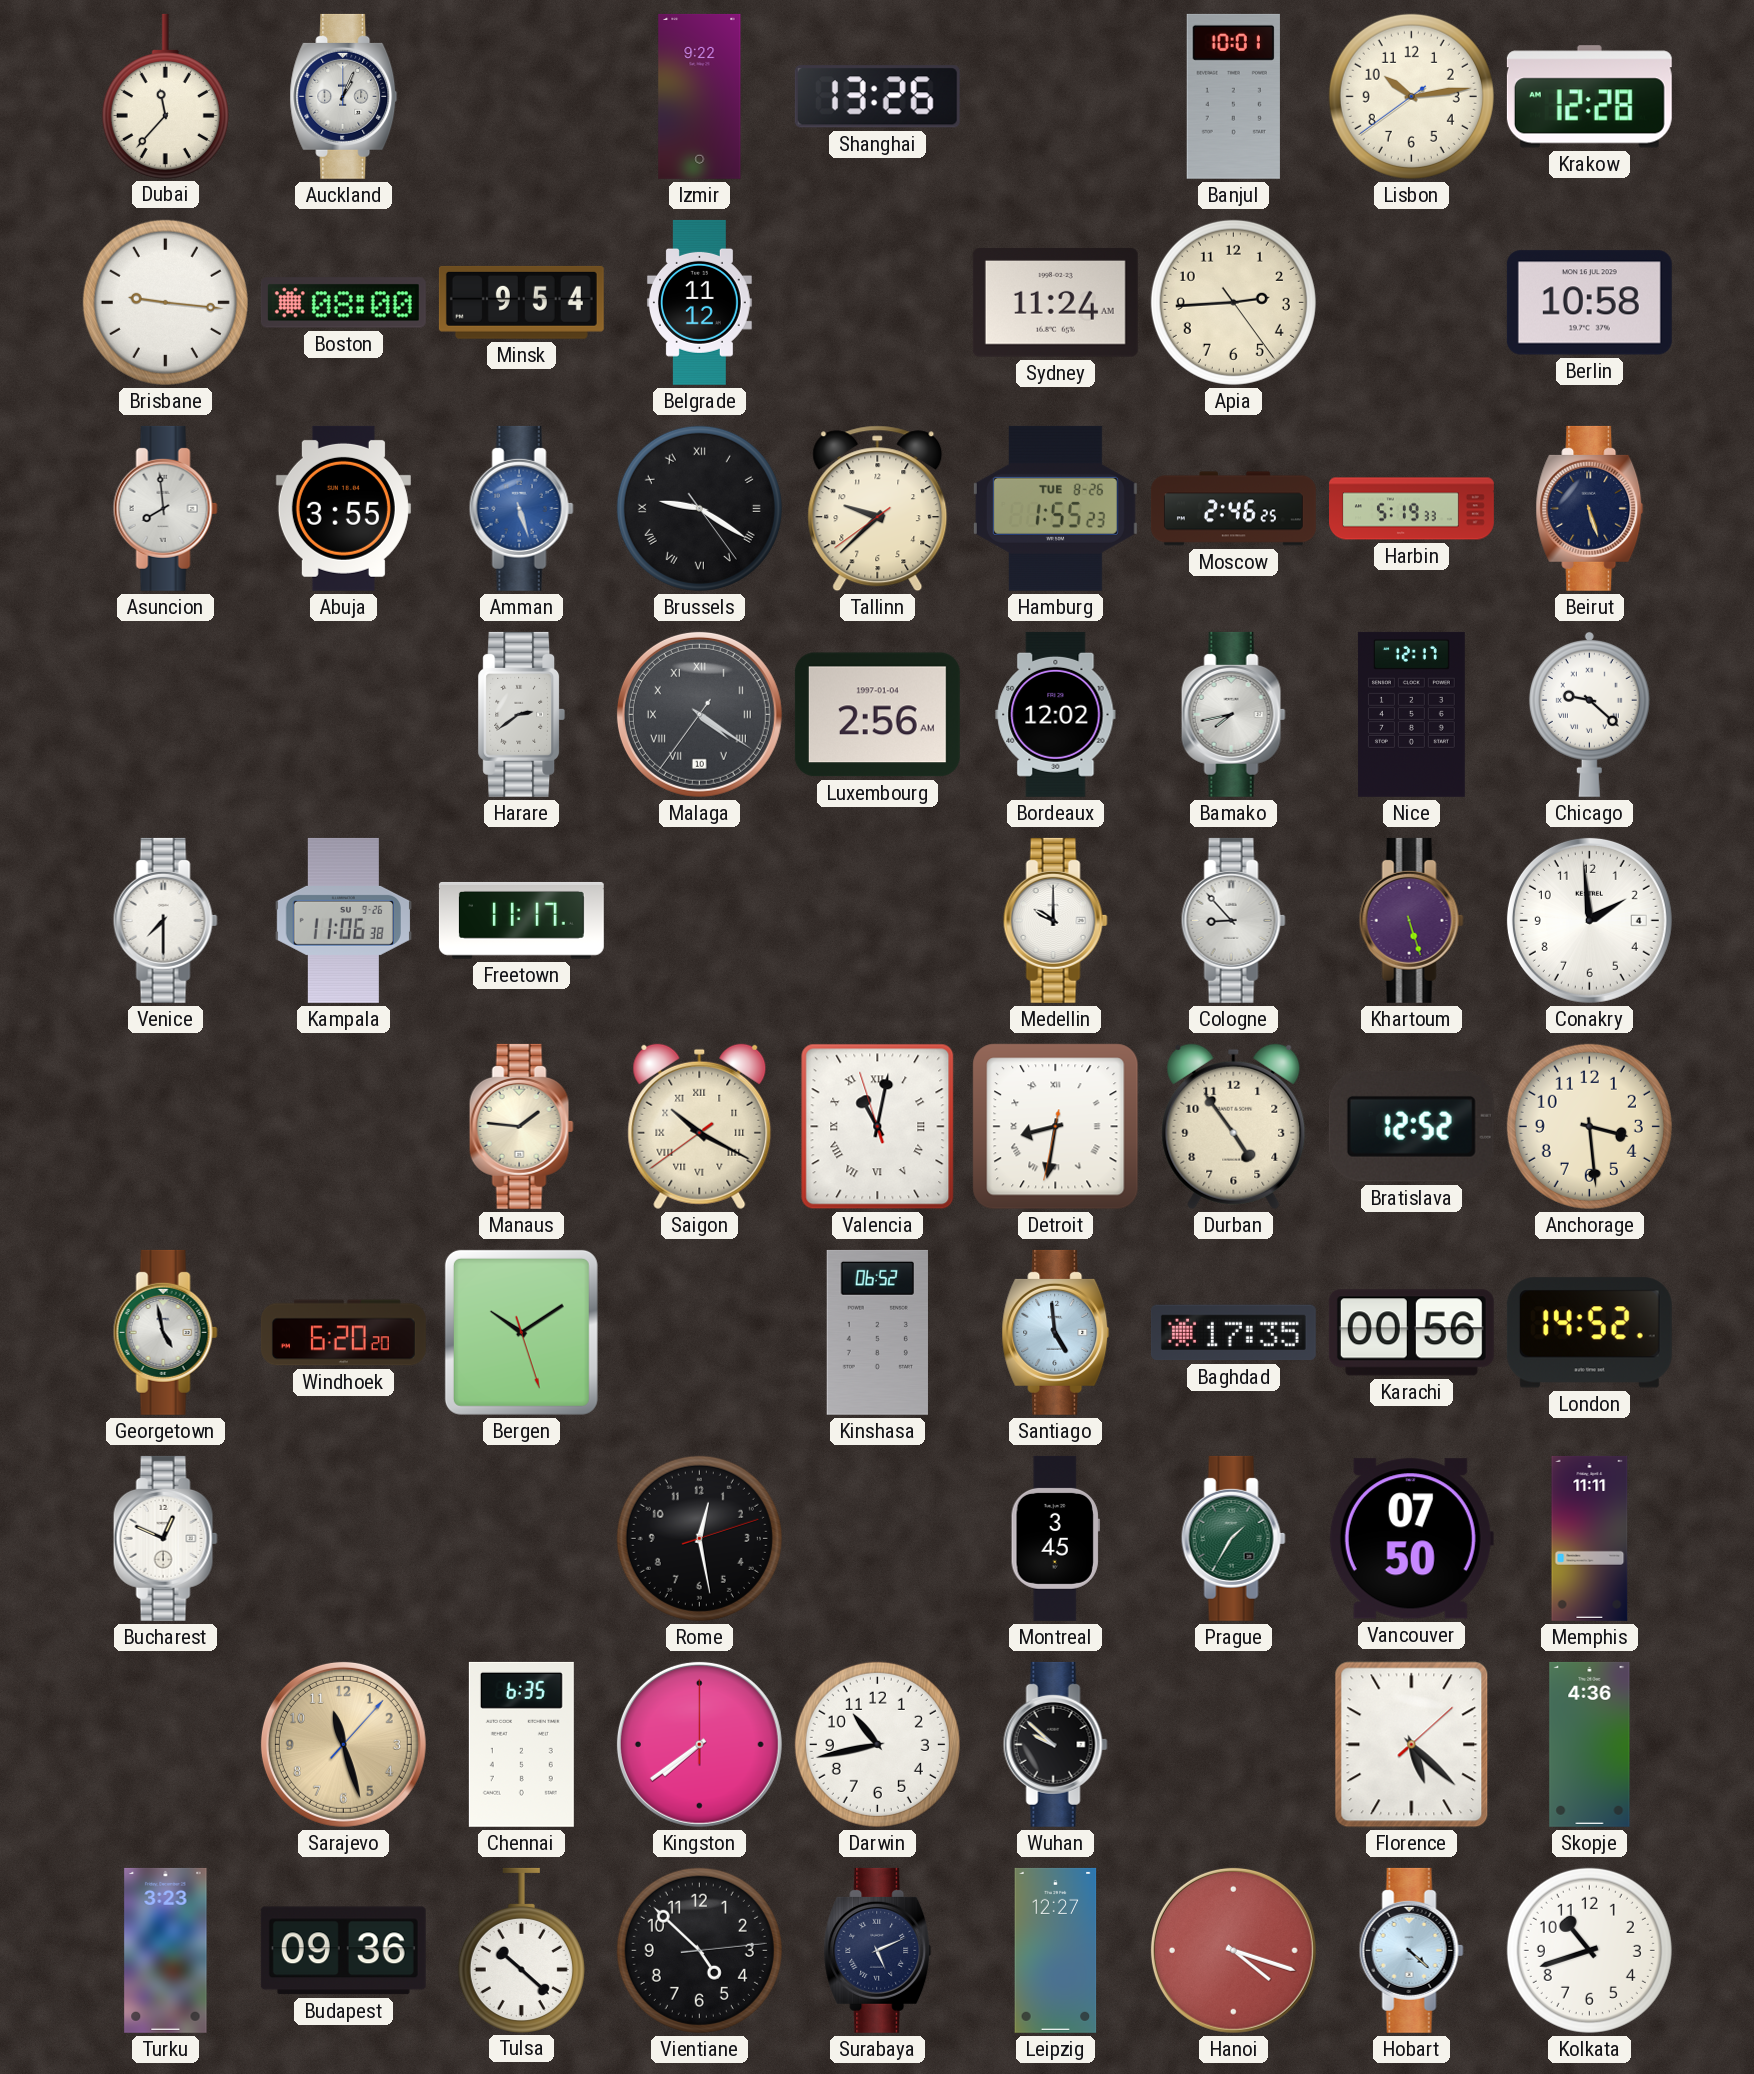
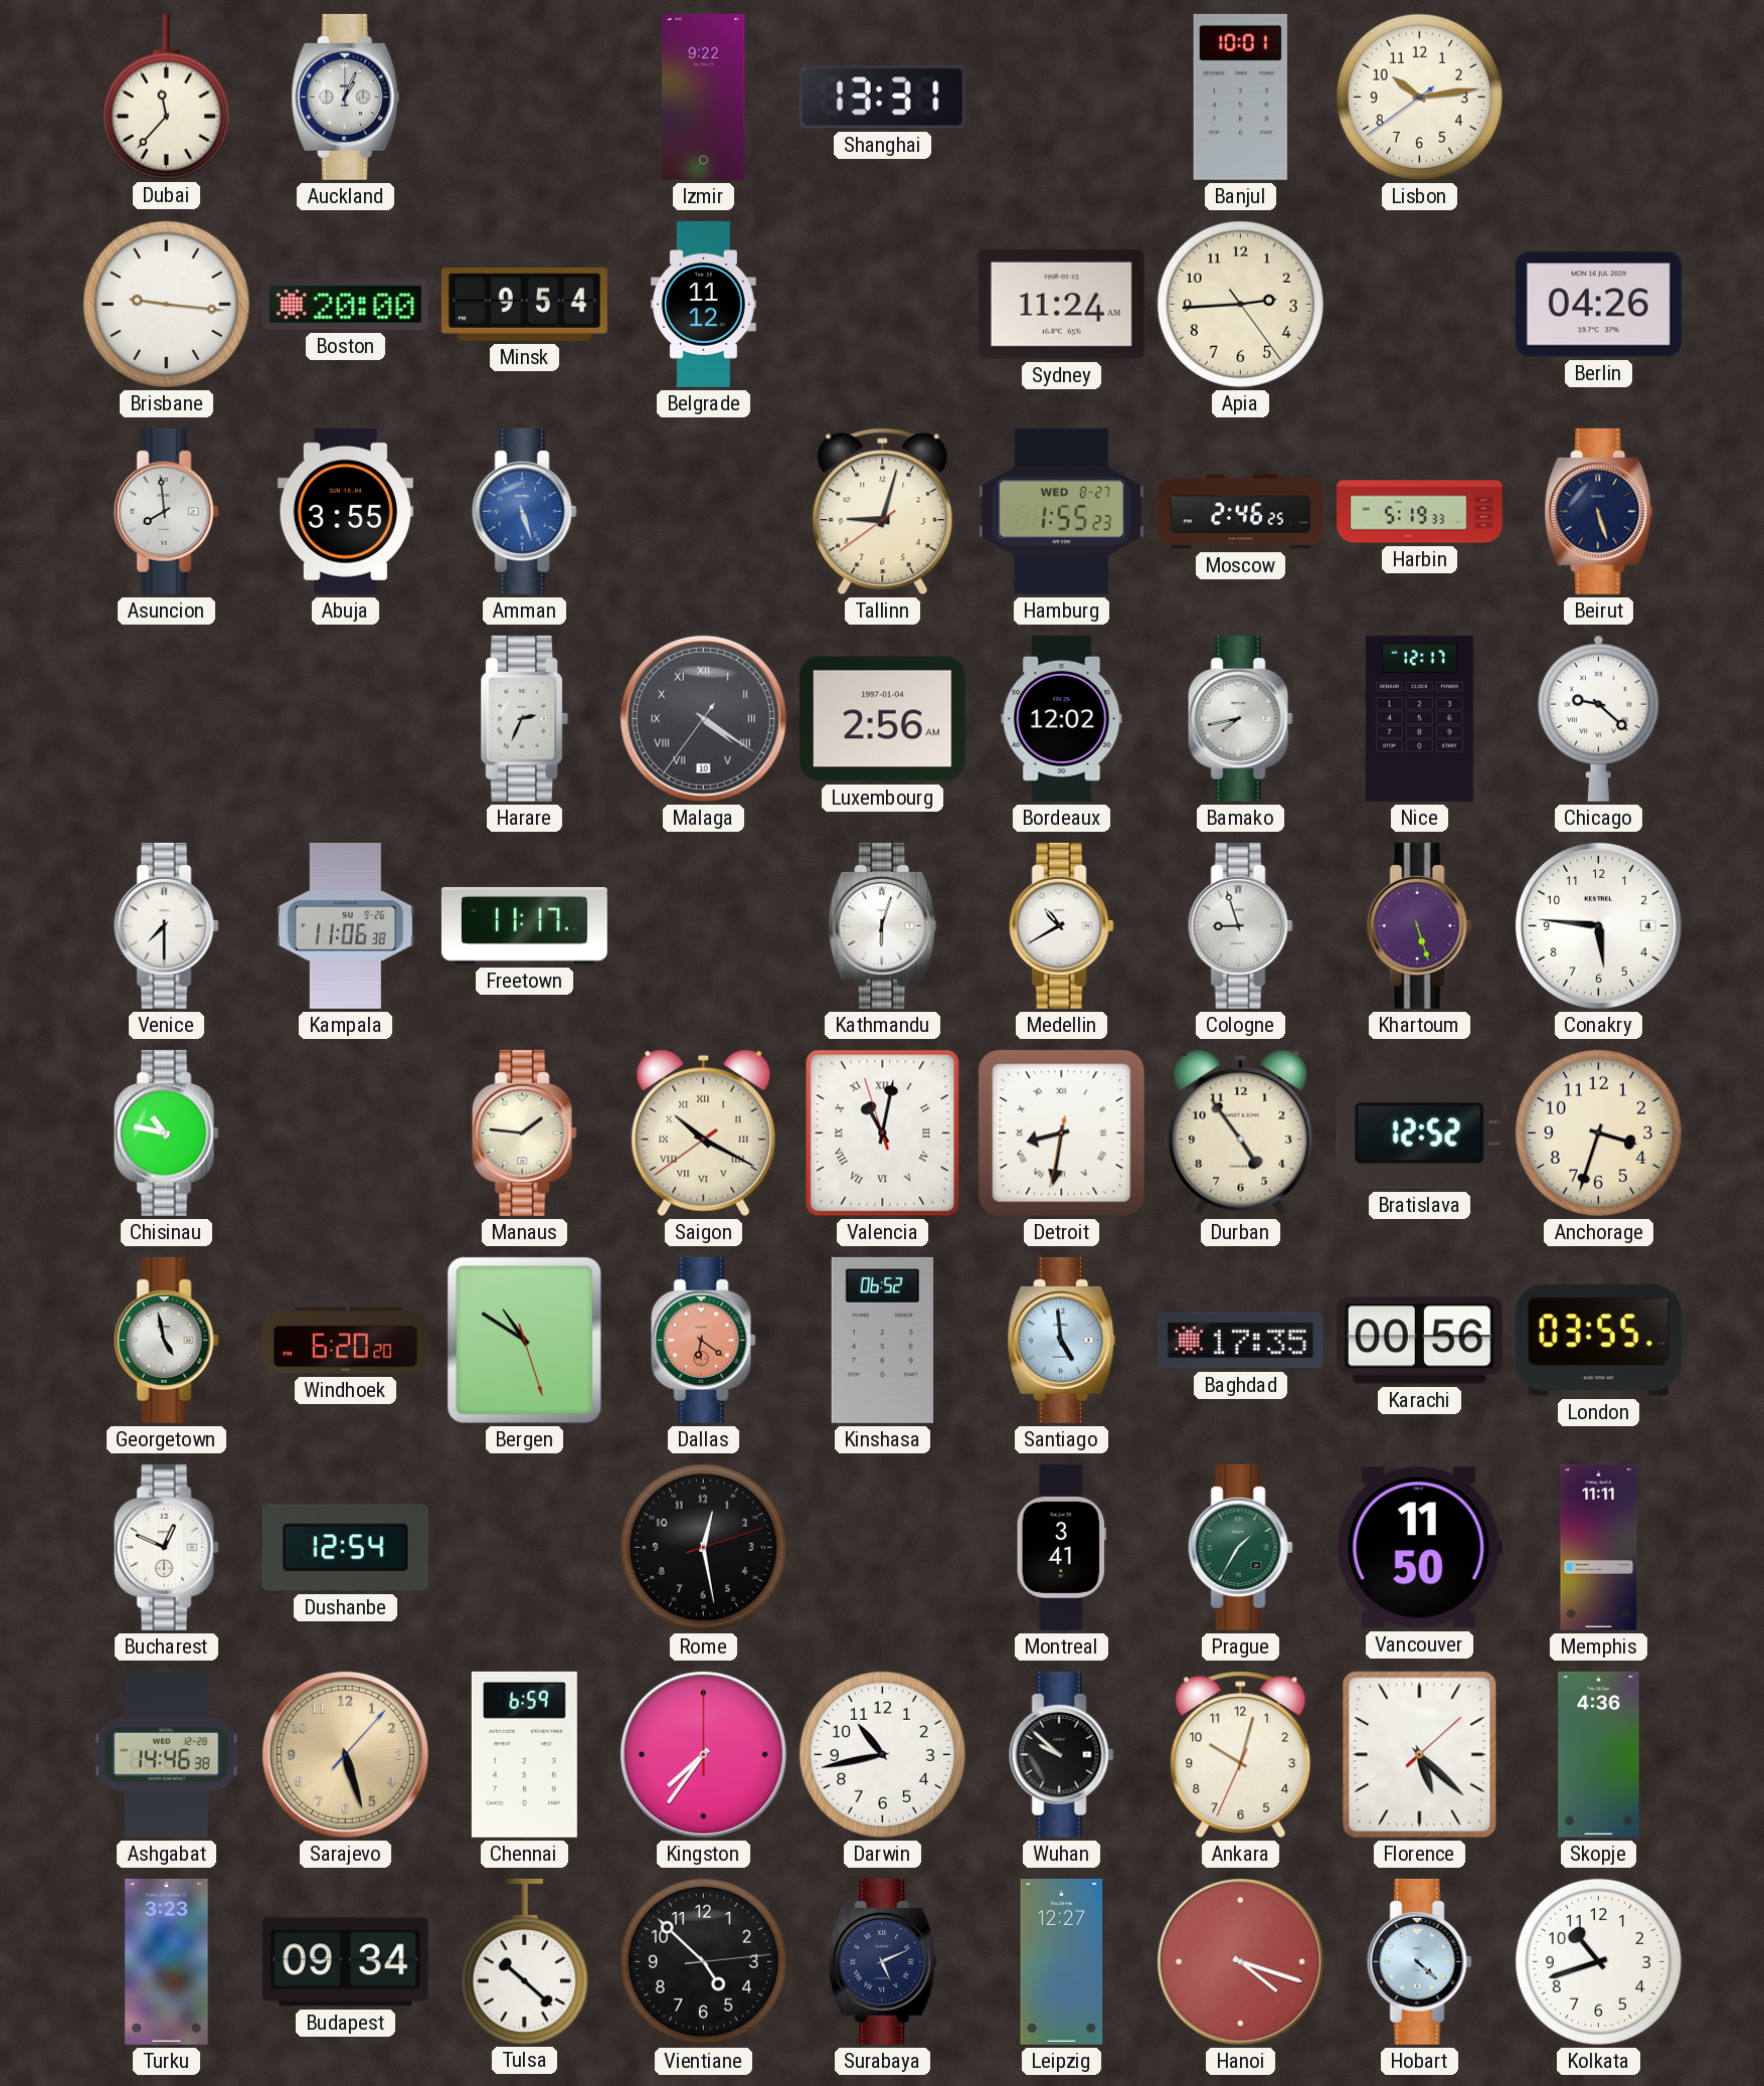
Shanghai: 13:26 -> 13:31 (882, 98)
Krakow: 12:28 -> none (1589, 97)
Boston: 08:00 -> 20:00 (345, 305)
Berlin: 10:58 -> 04:26 (1598, 305)
Brussels: 9:20 -> none (699, 508)
Tallinn: 9:37 -> 9:02 (883, 512)
Hamburg date: TUE 8-26 -> WED 8-27 (1061, 511)
Harare: 2:39 -> 2:34 (525, 718)
Kathmandu: none -> 6:03 (883, 925)
Medellin: 10:00 -> 10:40 (1061, 925)
Cologne: 8:53 -> 8:57 (1240, 925)
Conakry: 1:59 -> 5:46 (1598, 925)
Chisinau: none -> 10:47 (166, 1133)
Anchorage: 3:29 -> 3:33 (1598, 1133)
Bergen: 10:09 -> 10:50 (524, 1340)
Dallas: none -> 6:21 (703, 1340)
London: 14:52 -> 03:55 (1598, 1341)
Dushanbe: none -> 12:54 (345, 1548)
Montreal: 3:45 -> 3:41 (1061, 1547)
Vancouver: 07:50 -> 11:50 (1419, 1548)
Ashgabat: none -> 14:46 (167, 1754)
Sarajevo: 11:27 -> 5:27 (345, 1754)
Chennai: 6:35 -> 6:59 (524, 1754)
Kingston: 7:39 -> 7:36 (703, 1754)
Ankara: none -> 10:02 (1241, 1755)
Budapest: 09:36 -> 09:34 (345, 1962)
